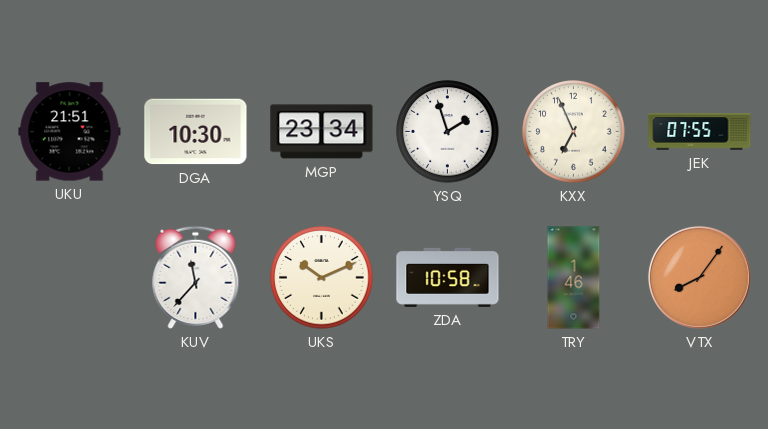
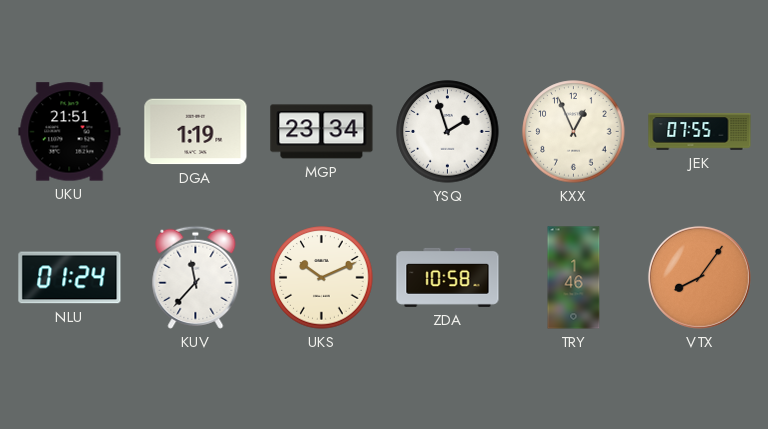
DGA: 10:30 -> 1:19 (196, 132)
KXX: 6:56 -> 12:56 (574, 132)
NLU: none -> 01:24 (70, 278)
